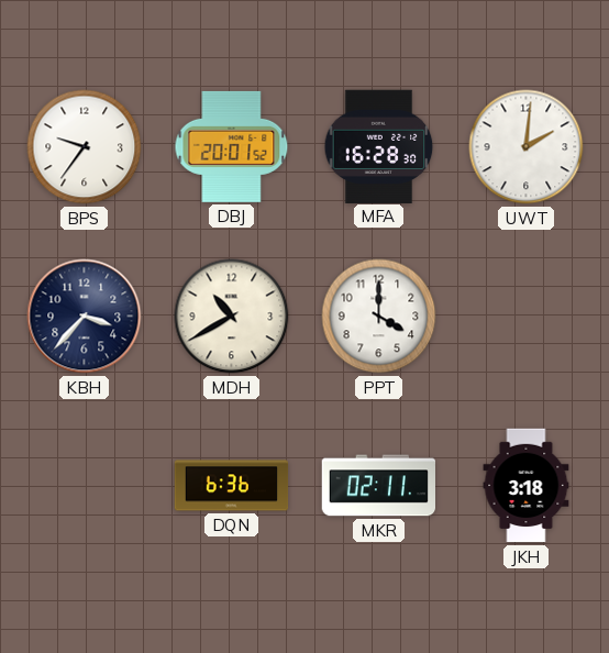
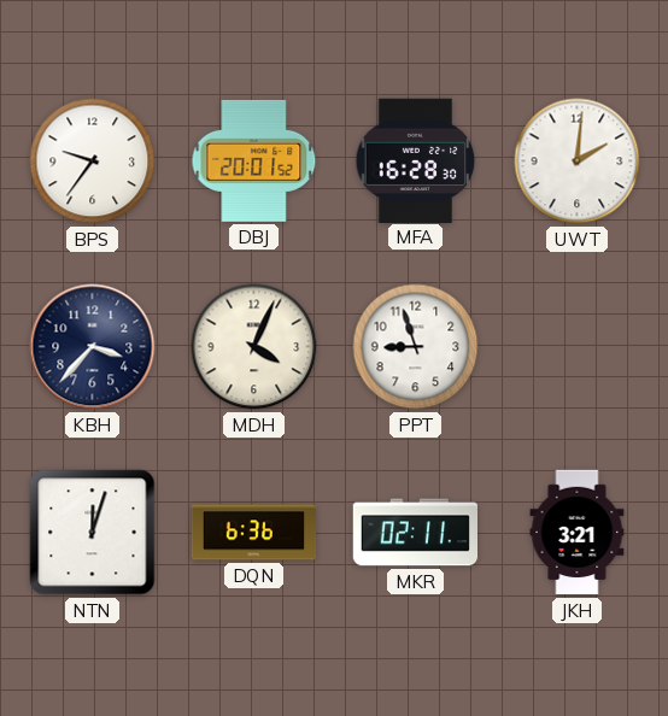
MDH: 10:40 -> 4:04 (254, 347)
PPT: 4:00 -> 8:57 (416, 347)
NTN: none -> 12:03 (93, 533)
JKH: 3:18 -> 3:21 (578, 533)
